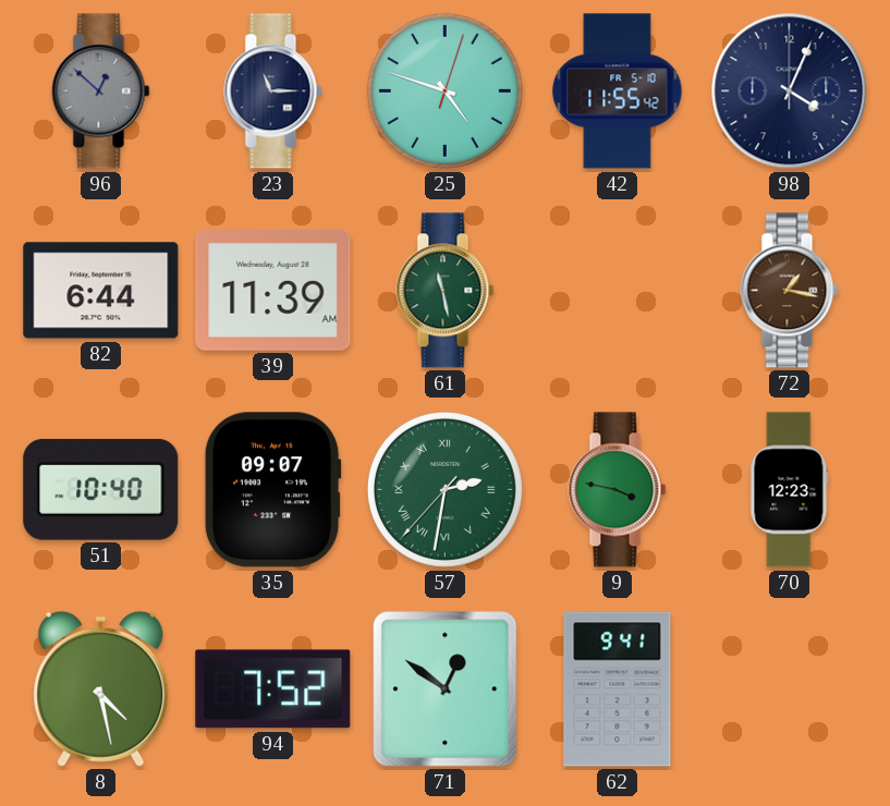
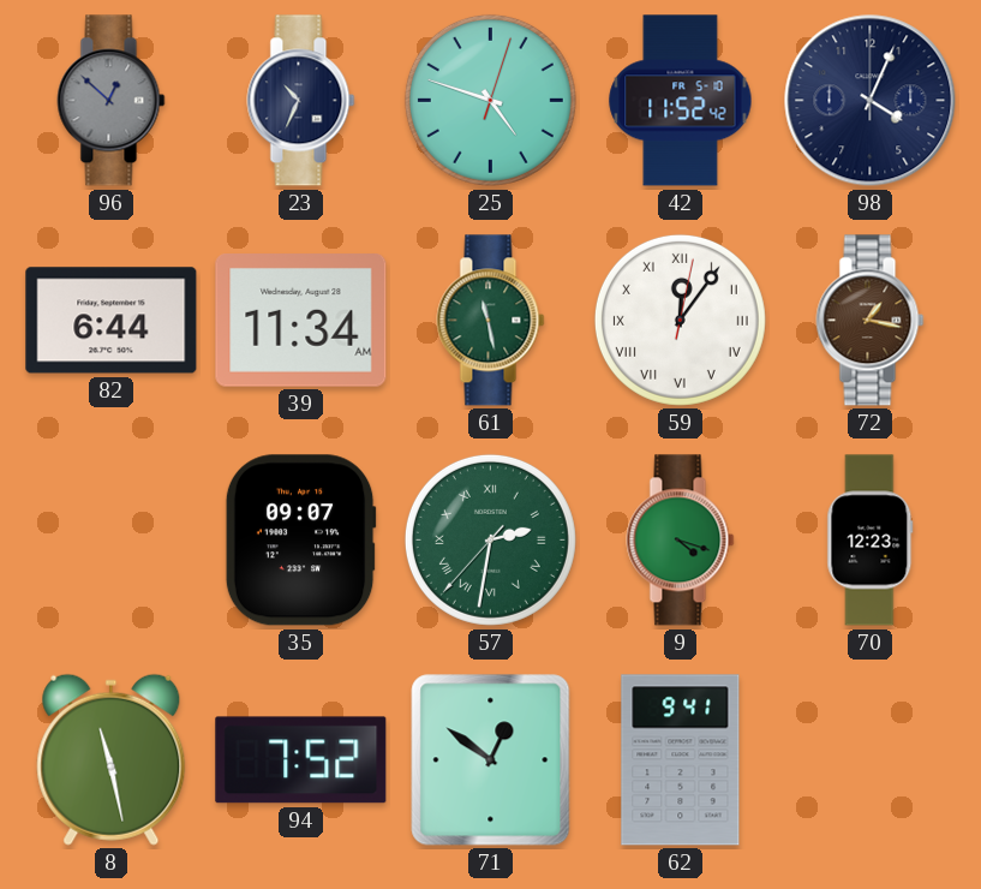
23: 11:15 -> 10:34 (301, 101)
42: 11:55 -> 11:52 (681, 101)
39: 11:39 -> 11:34 (301, 321)
59: none -> 12:06 (680, 320)
51: 10:40 -> none (101, 489)
9: 3:47 -> 4:18 (681, 541)
8: 4:28 -> 11:28 (112, 759)
